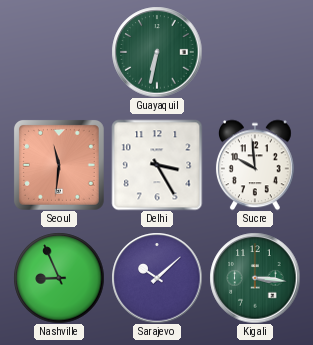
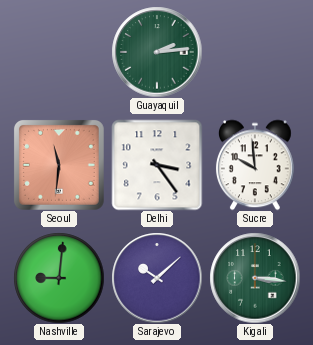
Guayaquil: 6:32 -> 2:14 (157, 52)
Delhi: 3:25 -> 3:24 (157, 165)
Nashville: 8:56 -> 9:01 (59, 278)
